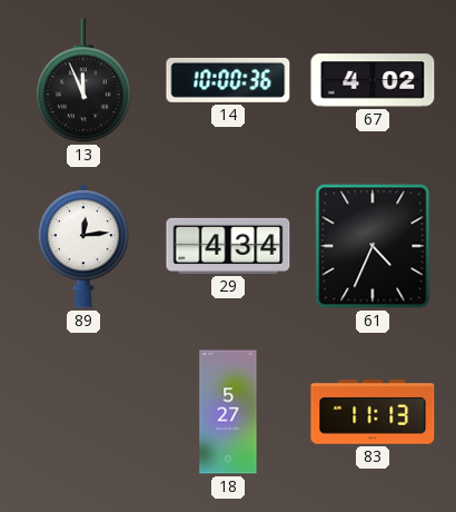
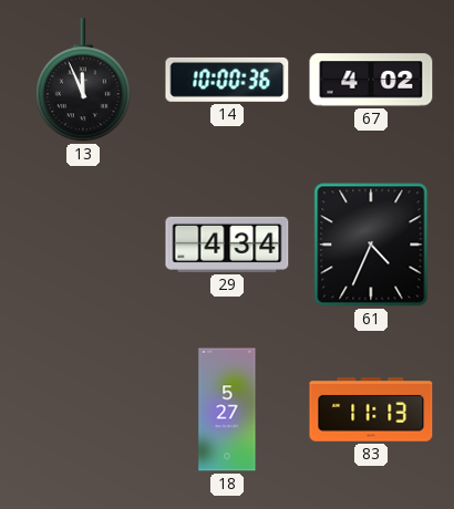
89: 12:14 -> none (83, 246)
